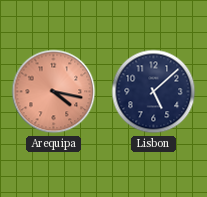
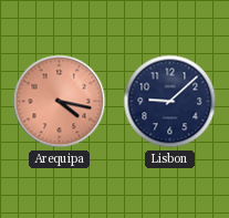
Lisbon: 5:08 -> 9:08 (170, 102)
